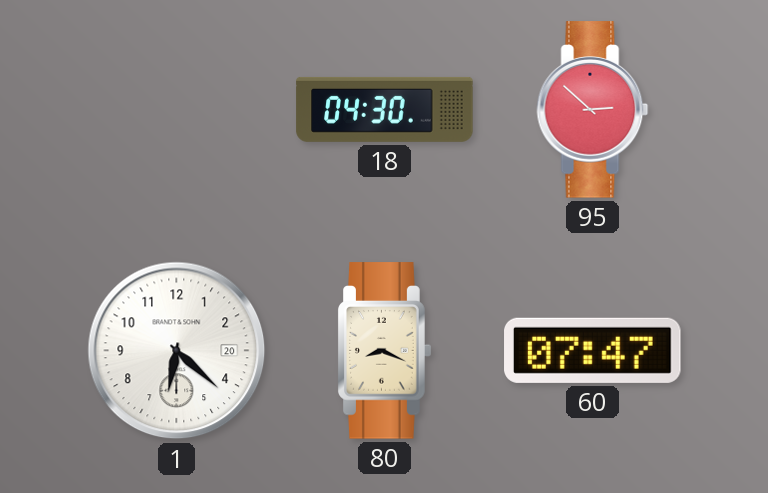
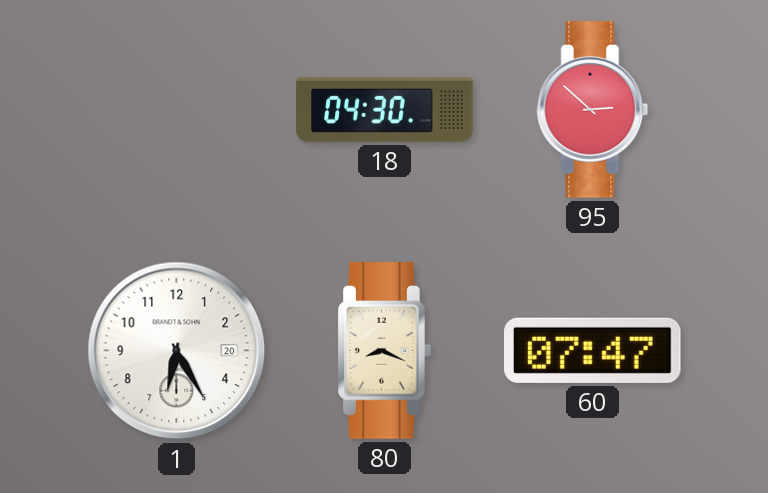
1: 6:22 -> 6:25 (177, 351)
